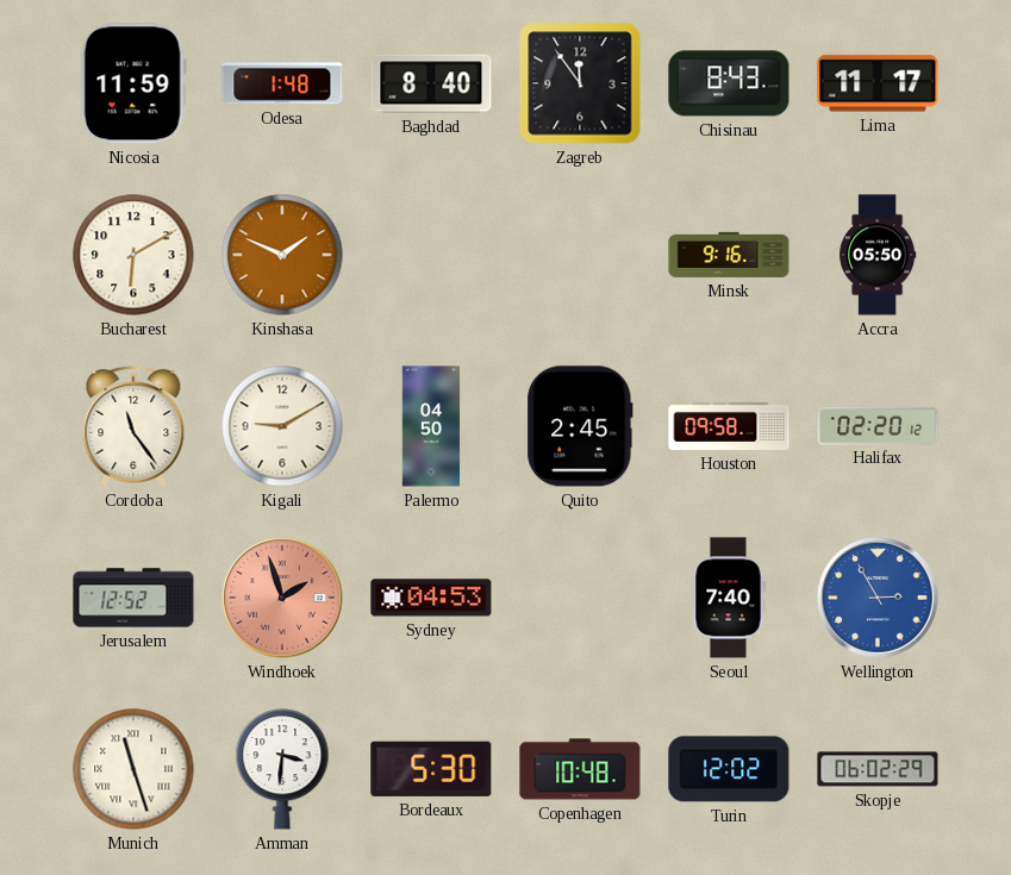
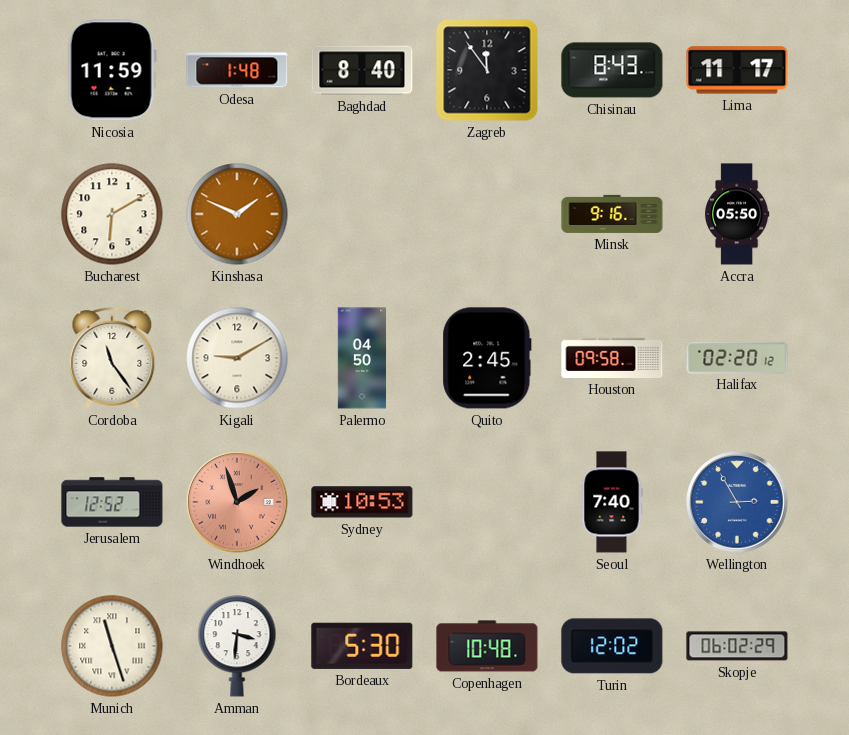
Sydney: 04:53 -> 10:53 (362, 502)
